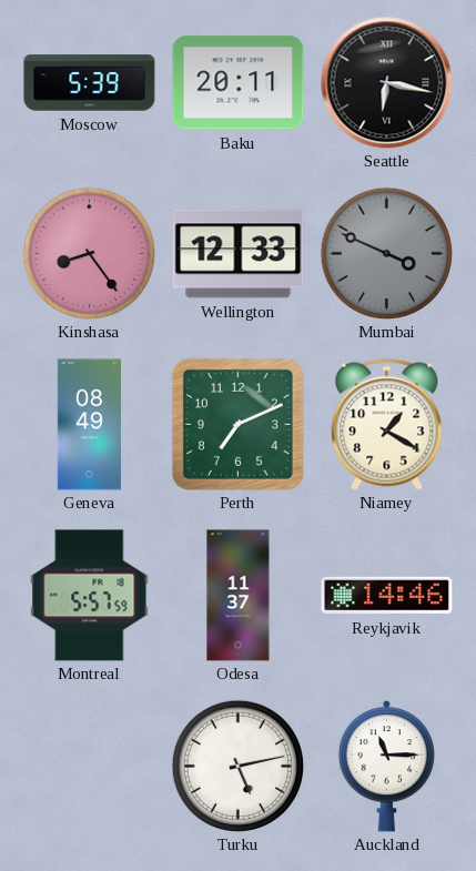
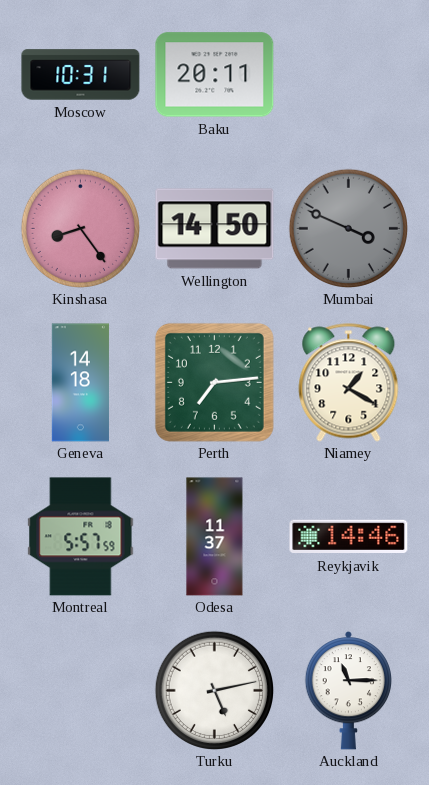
Moscow: 5:39 -> 10:31 (81, 75)
Seattle: 6:17 -> none (387, 83)
Wellington: 12:33 -> 14:50 (215, 229)
Geneva: 08:49 -> 14:18 (80, 383)
Perth: 7:11 -> 7:14 (214, 382)
